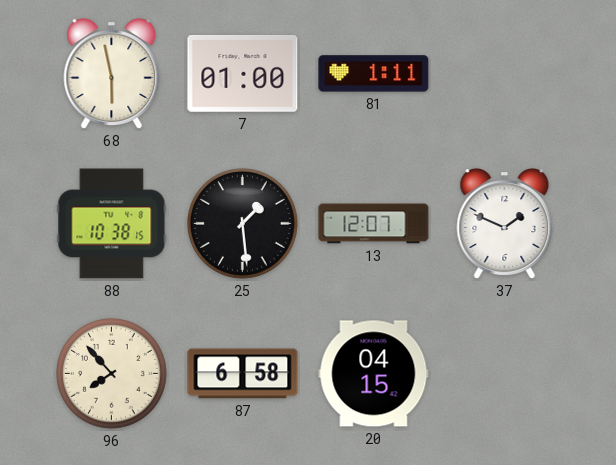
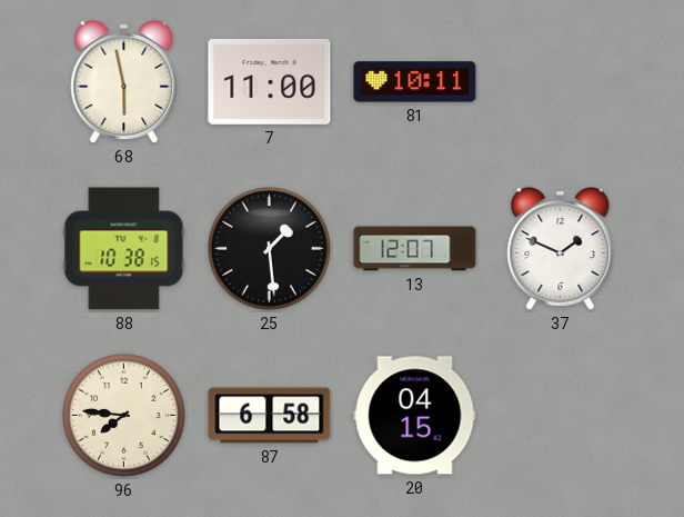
7: 01:00 -> 11:00 (270, 82)
81: 1:11 -> 10:11 (415, 82)
96: 7:53 -> 7:46 (124, 416)
